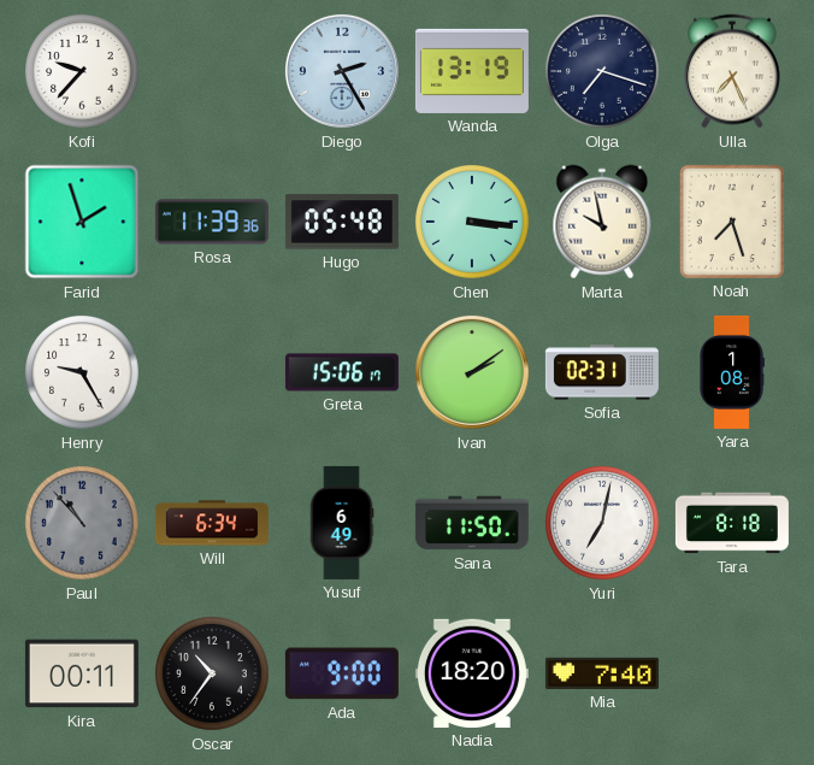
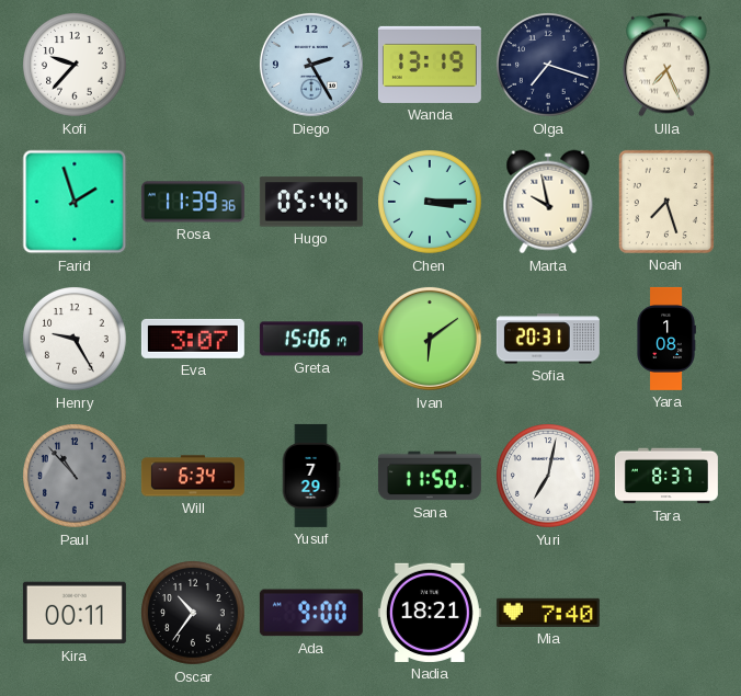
Hugo: 05:48 -> 05:46 (311, 202)
Chen: 3:16 -> 3:15 (431, 203)
Eva: none -> 3:07 (193, 339)
Ivan: 2:09 -> 6:09 (430, 339)
Sofia: 02:31 -> 20:31 (548, 339)
Yusuf: 6:49 -> 7:29 (311, 476)
Tara: 8:18 -> 8:37 (666, 476)
Nadia: 18:20 -> 18:21 (430, 613)
